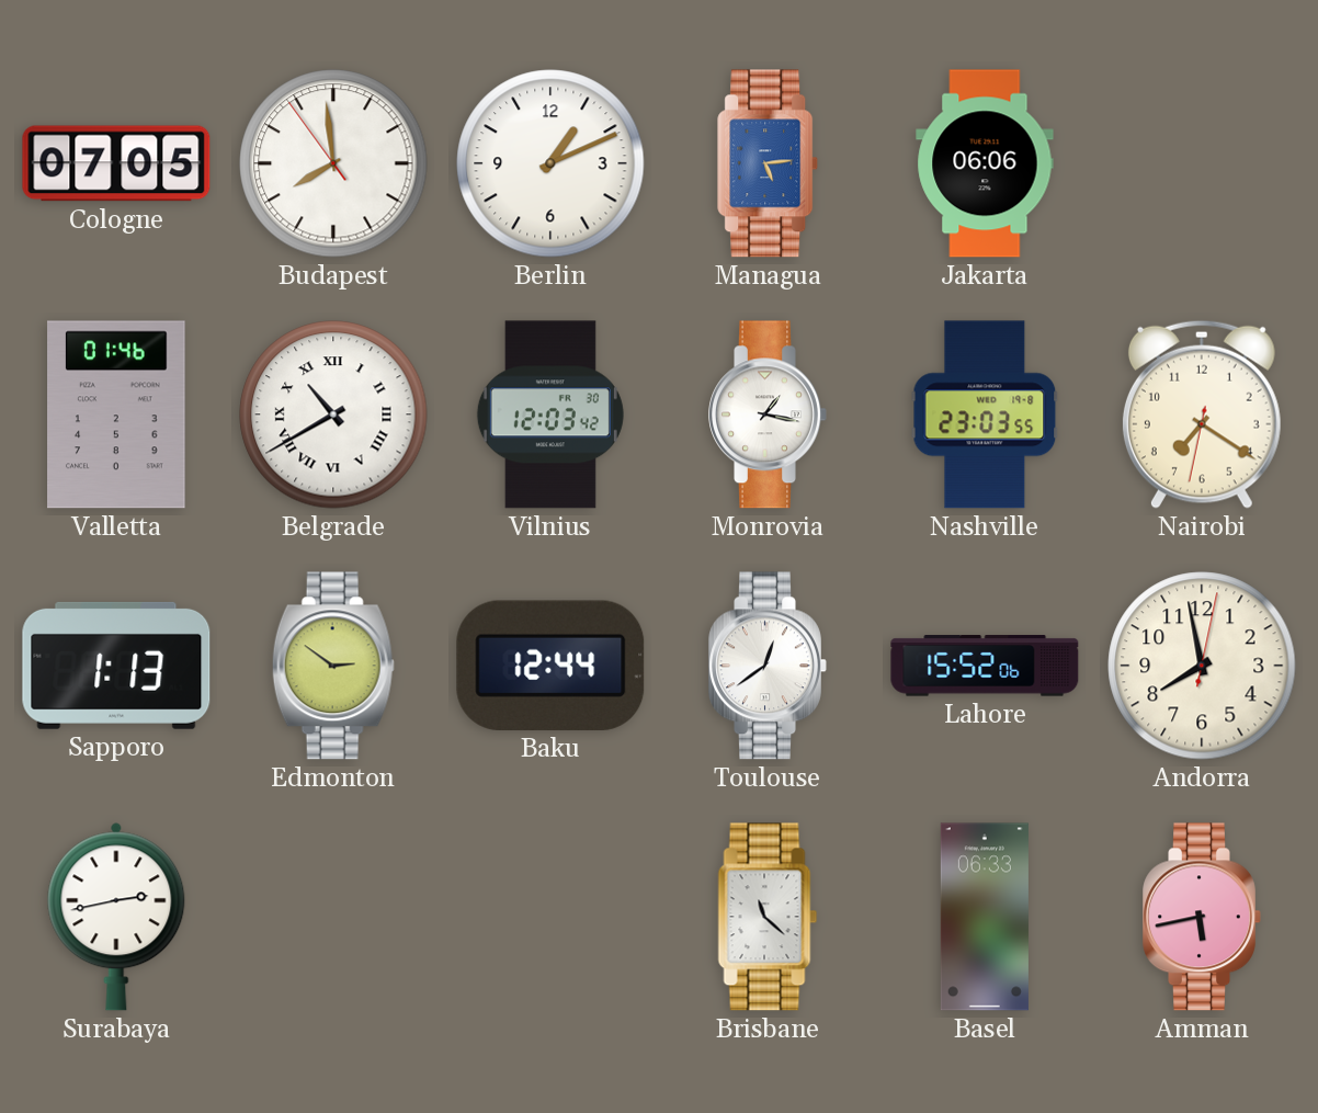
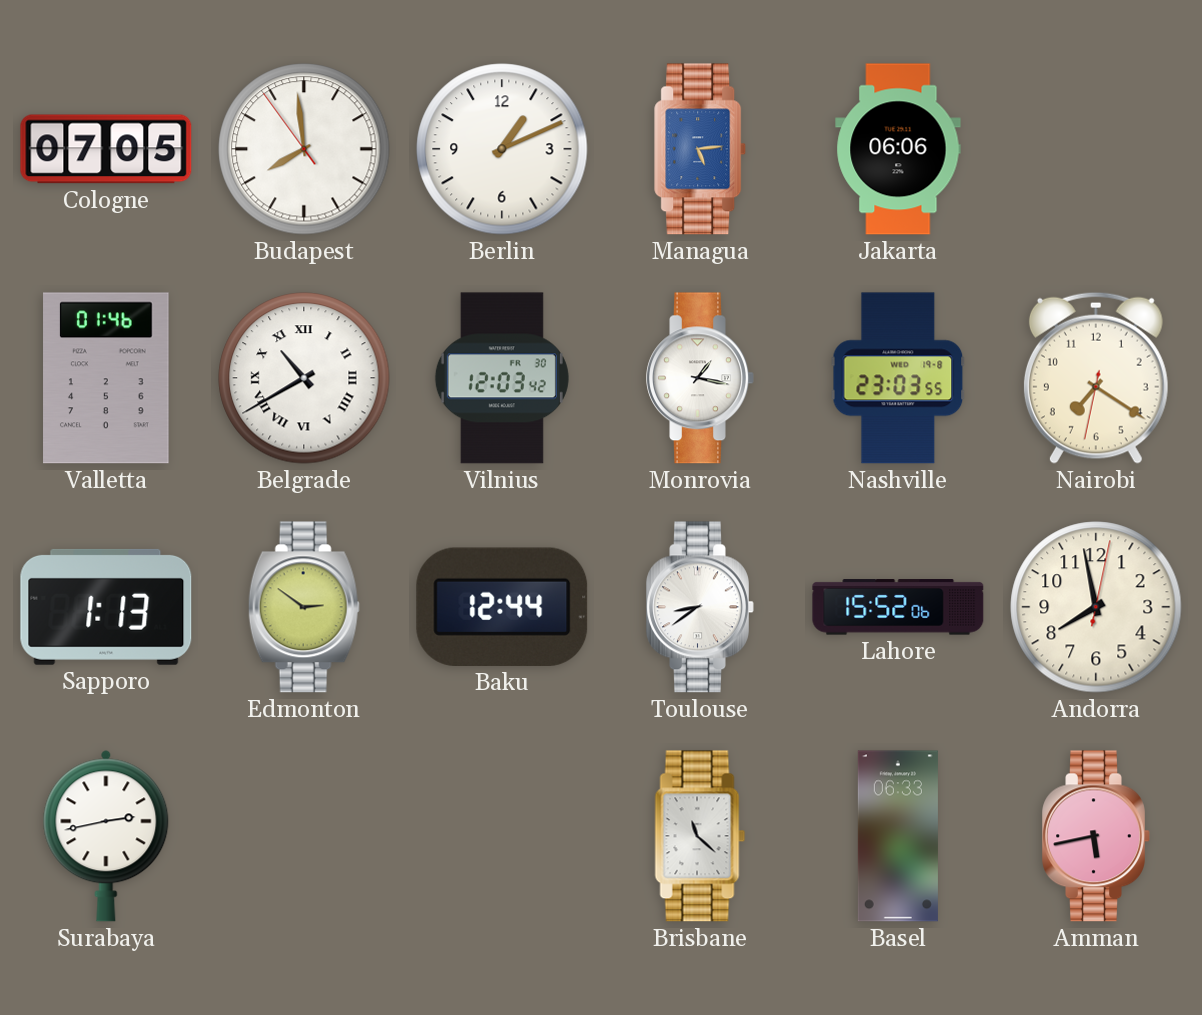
Toulouse: 12:39 -> 8:39 (700, 607)
